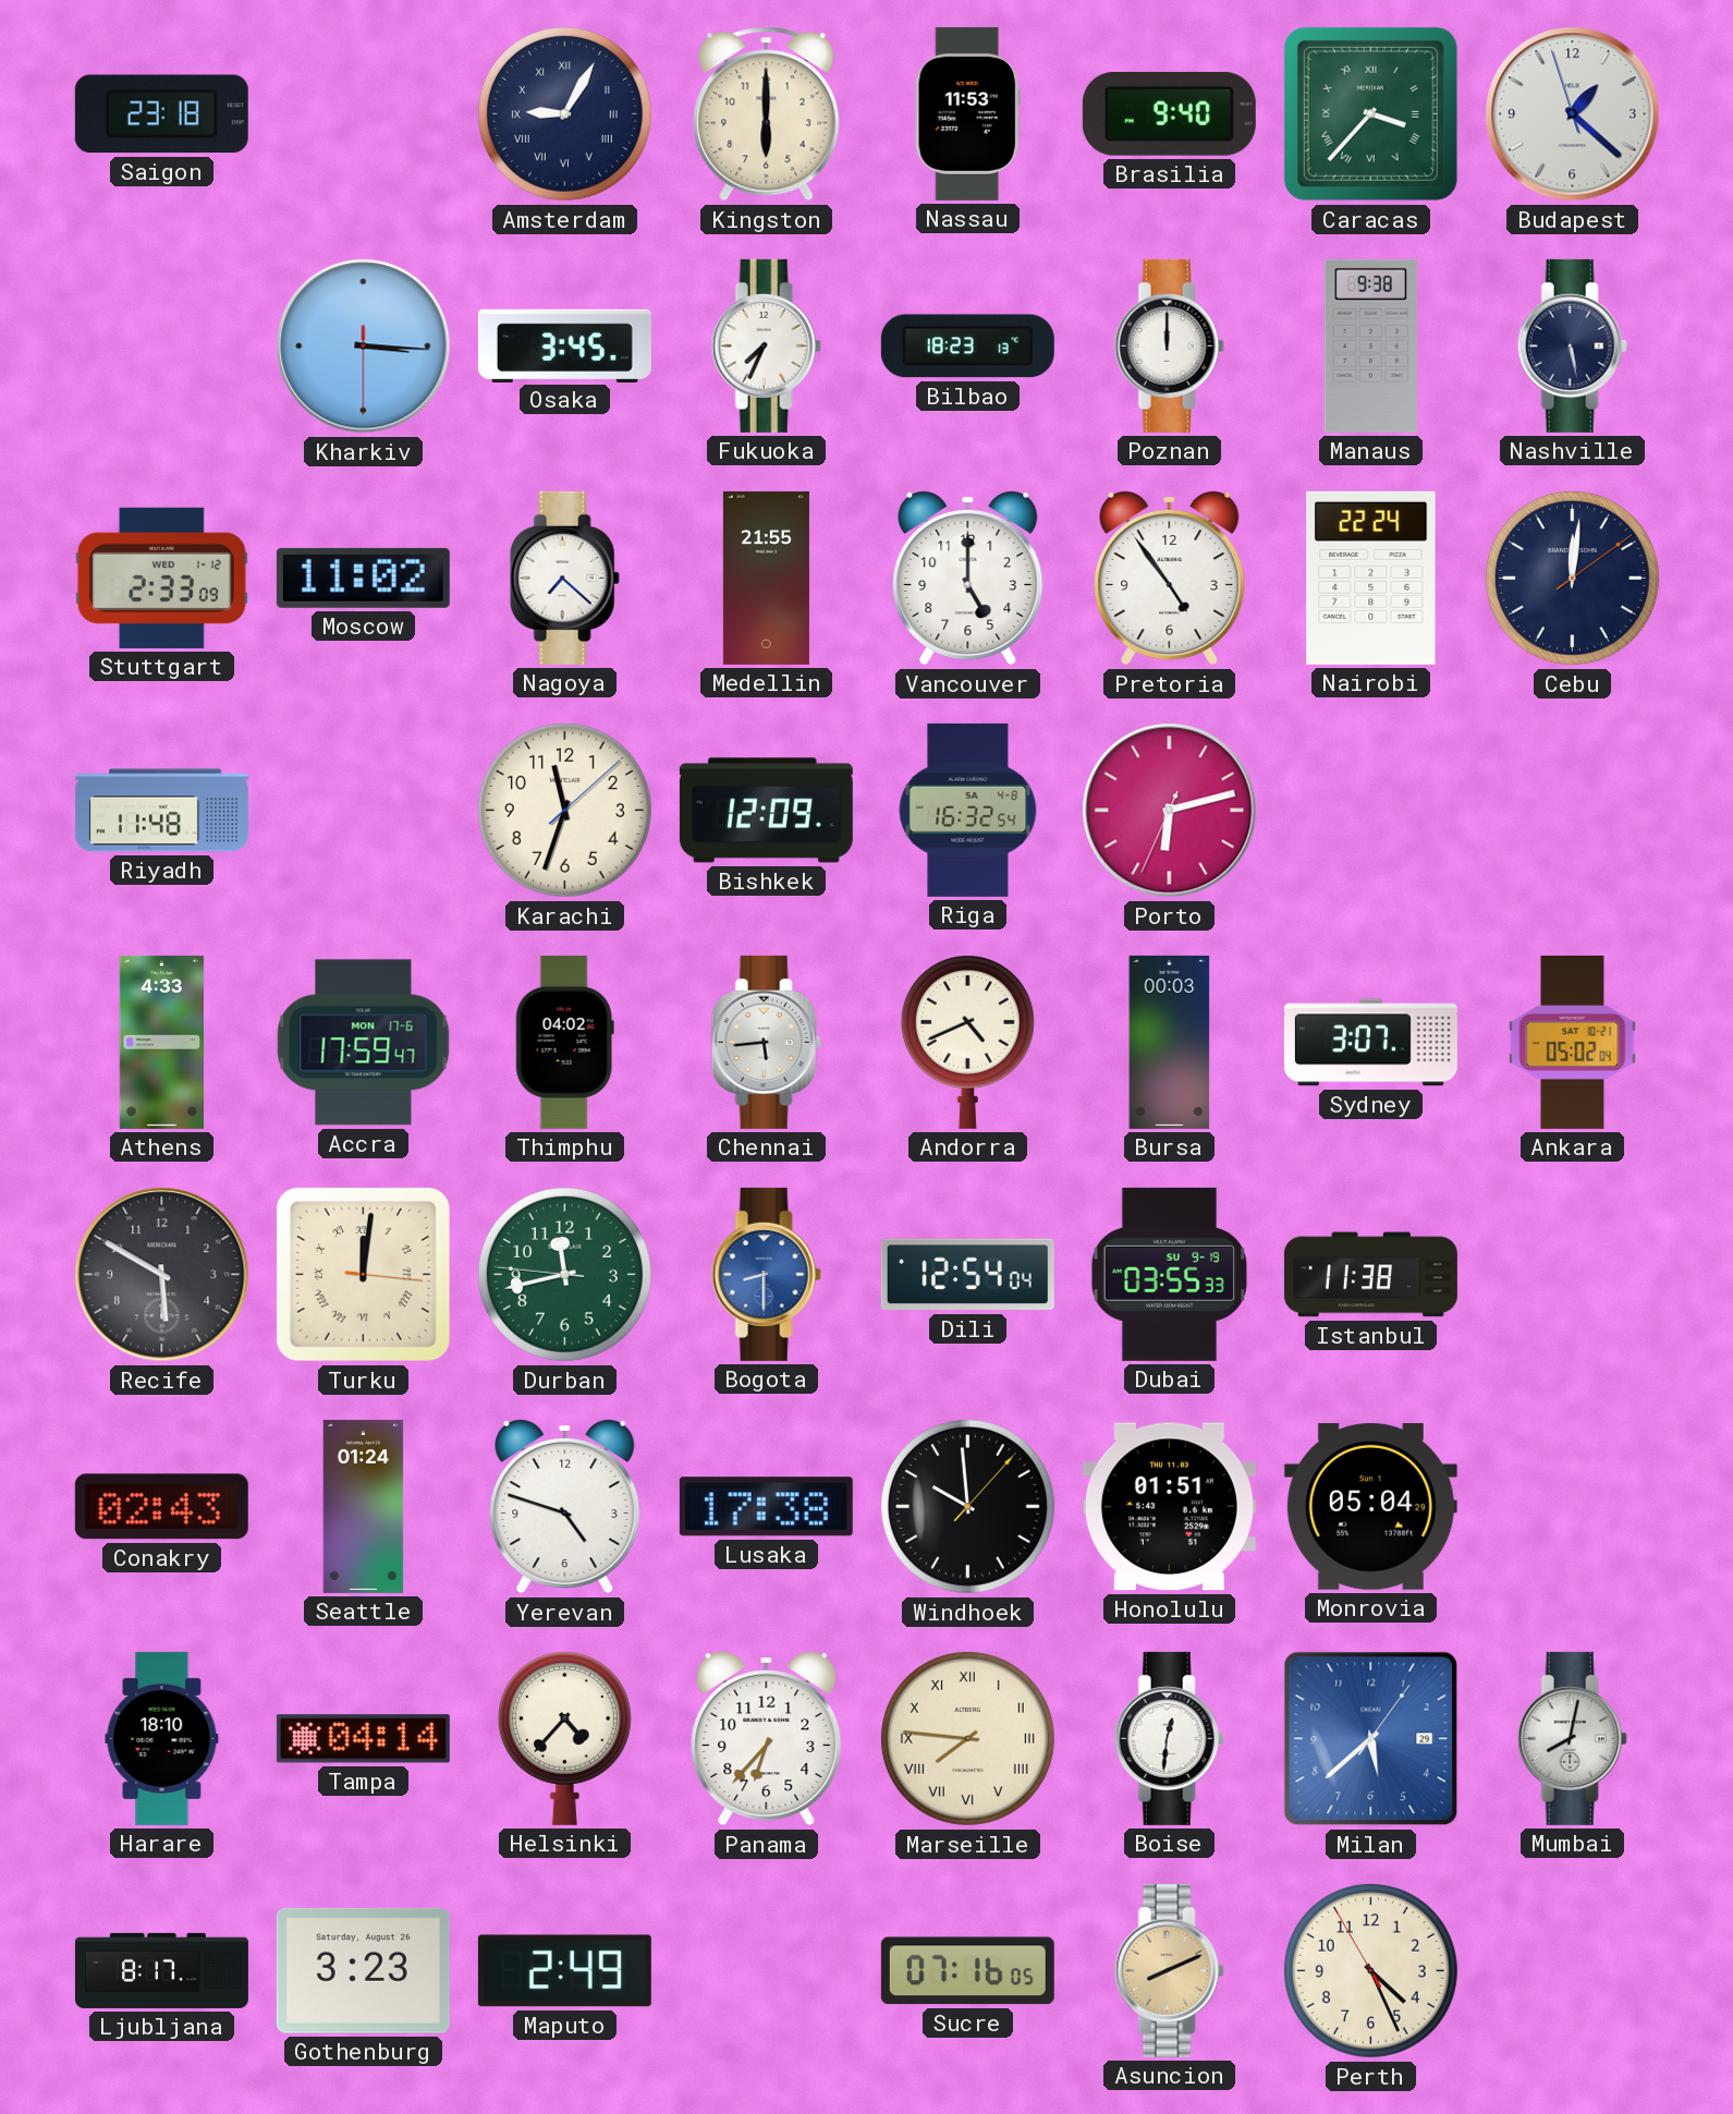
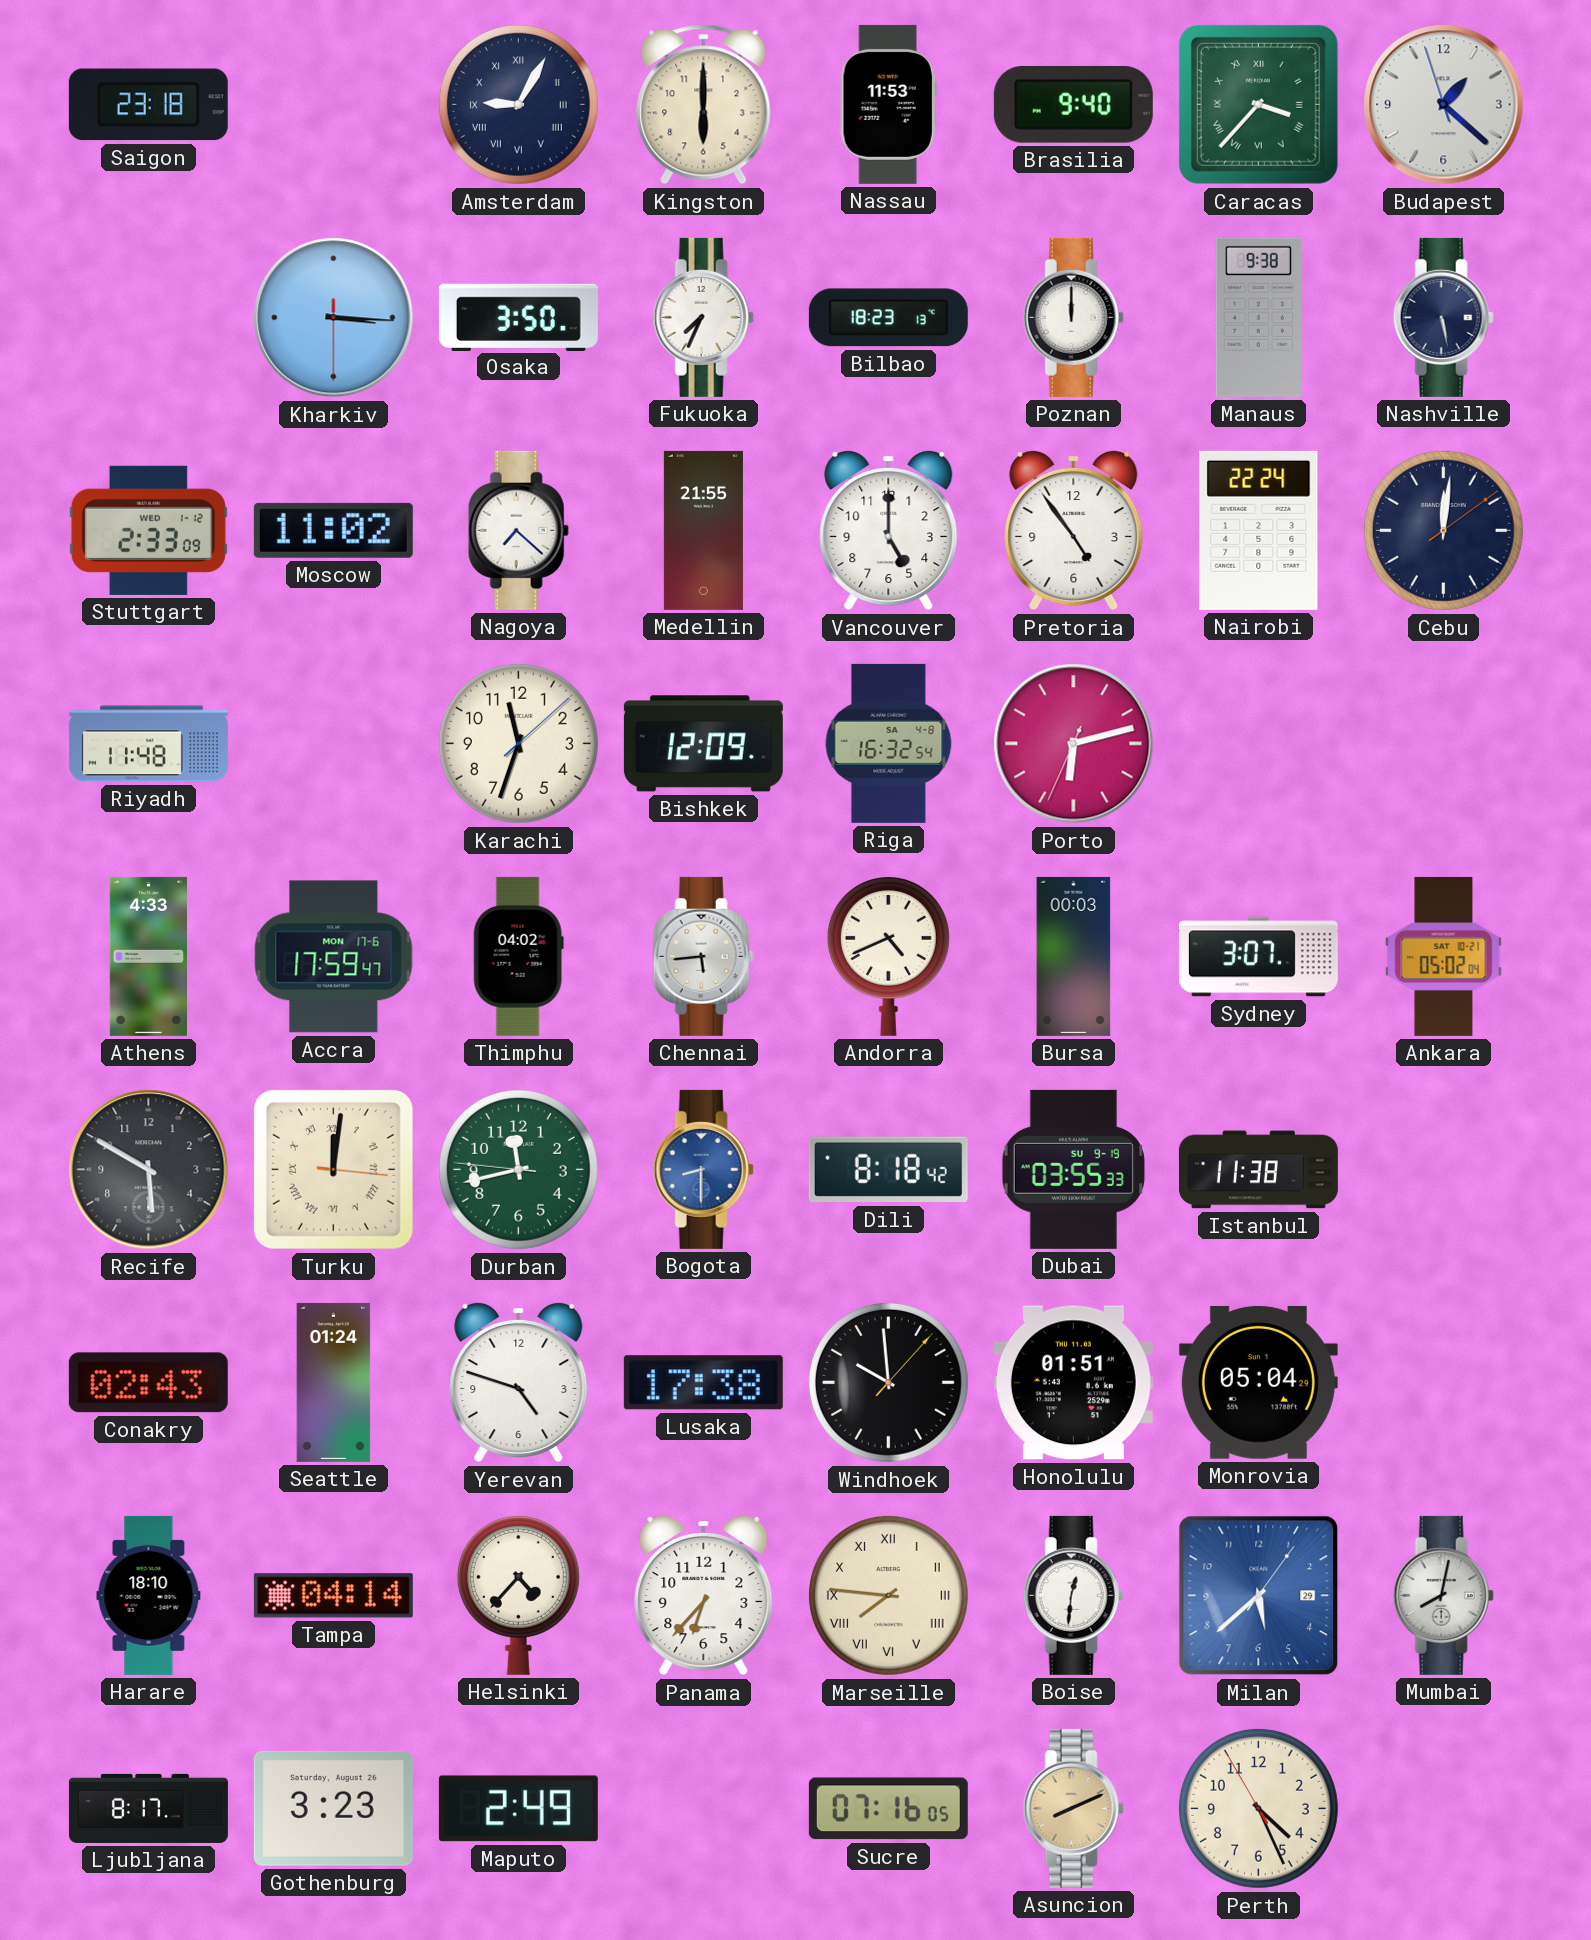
Osaka: 3:45 -> 3:50 (518, 317)
Dili: 12:54 -> 8:18 (888, 1170)
